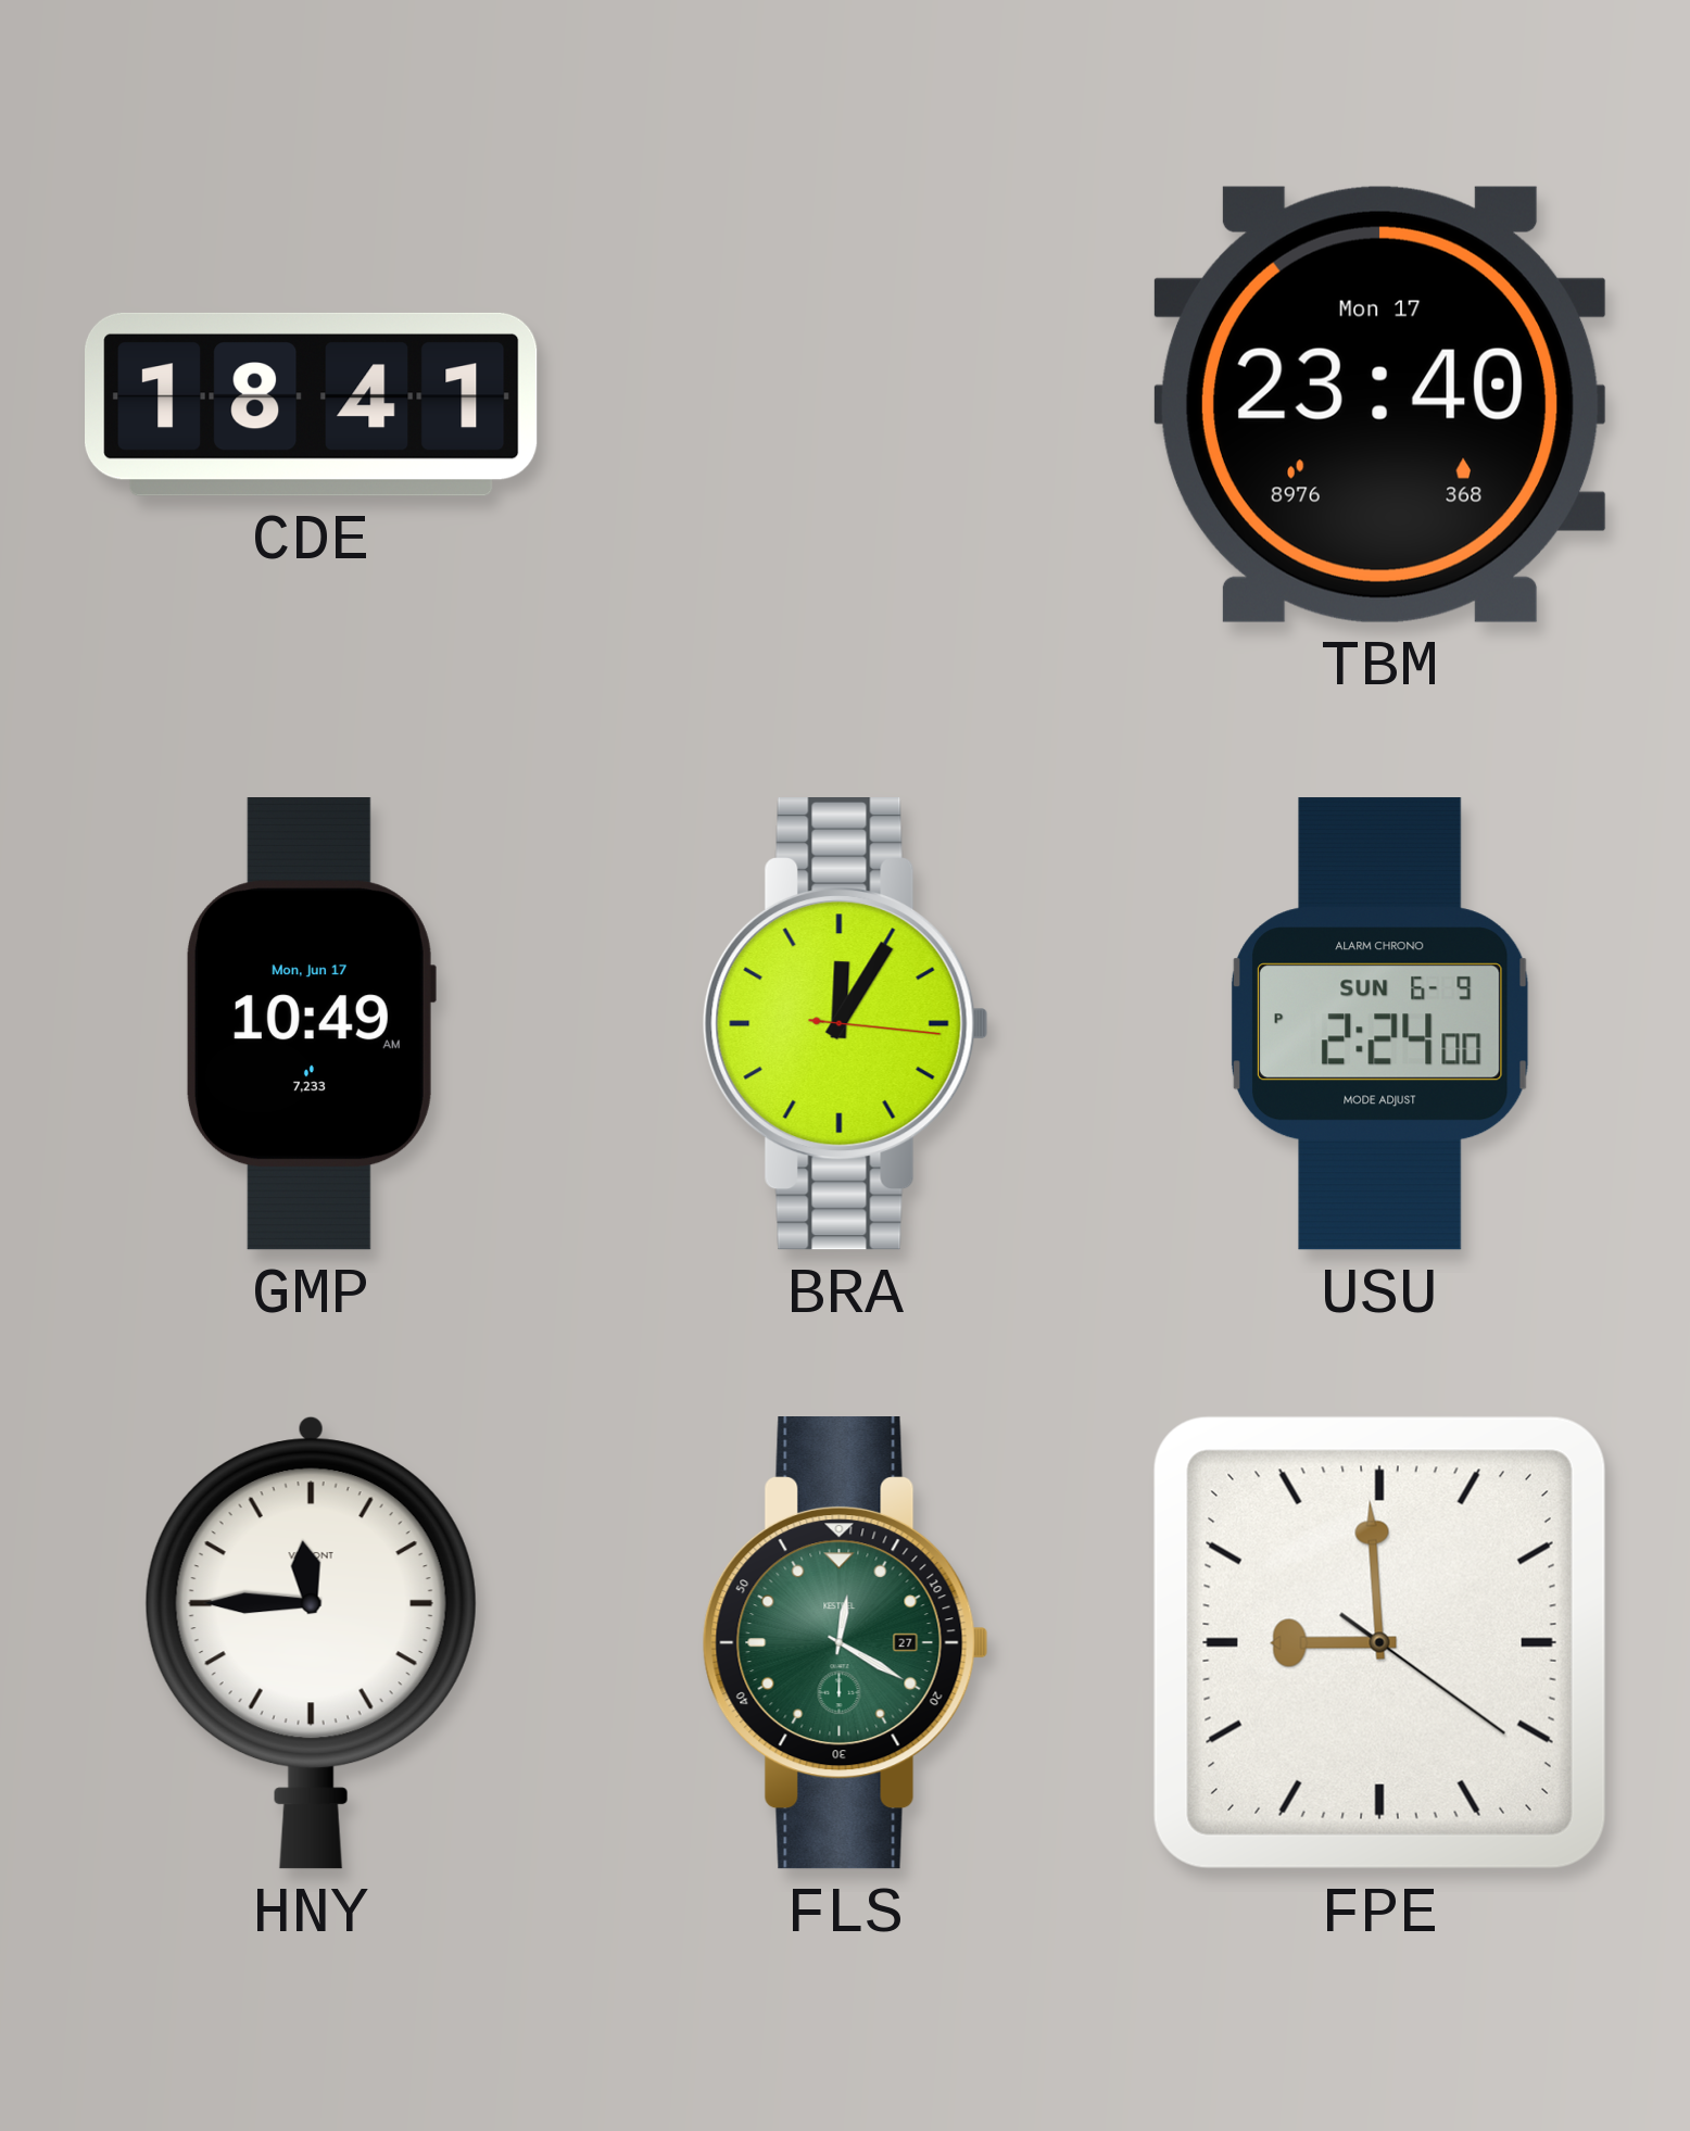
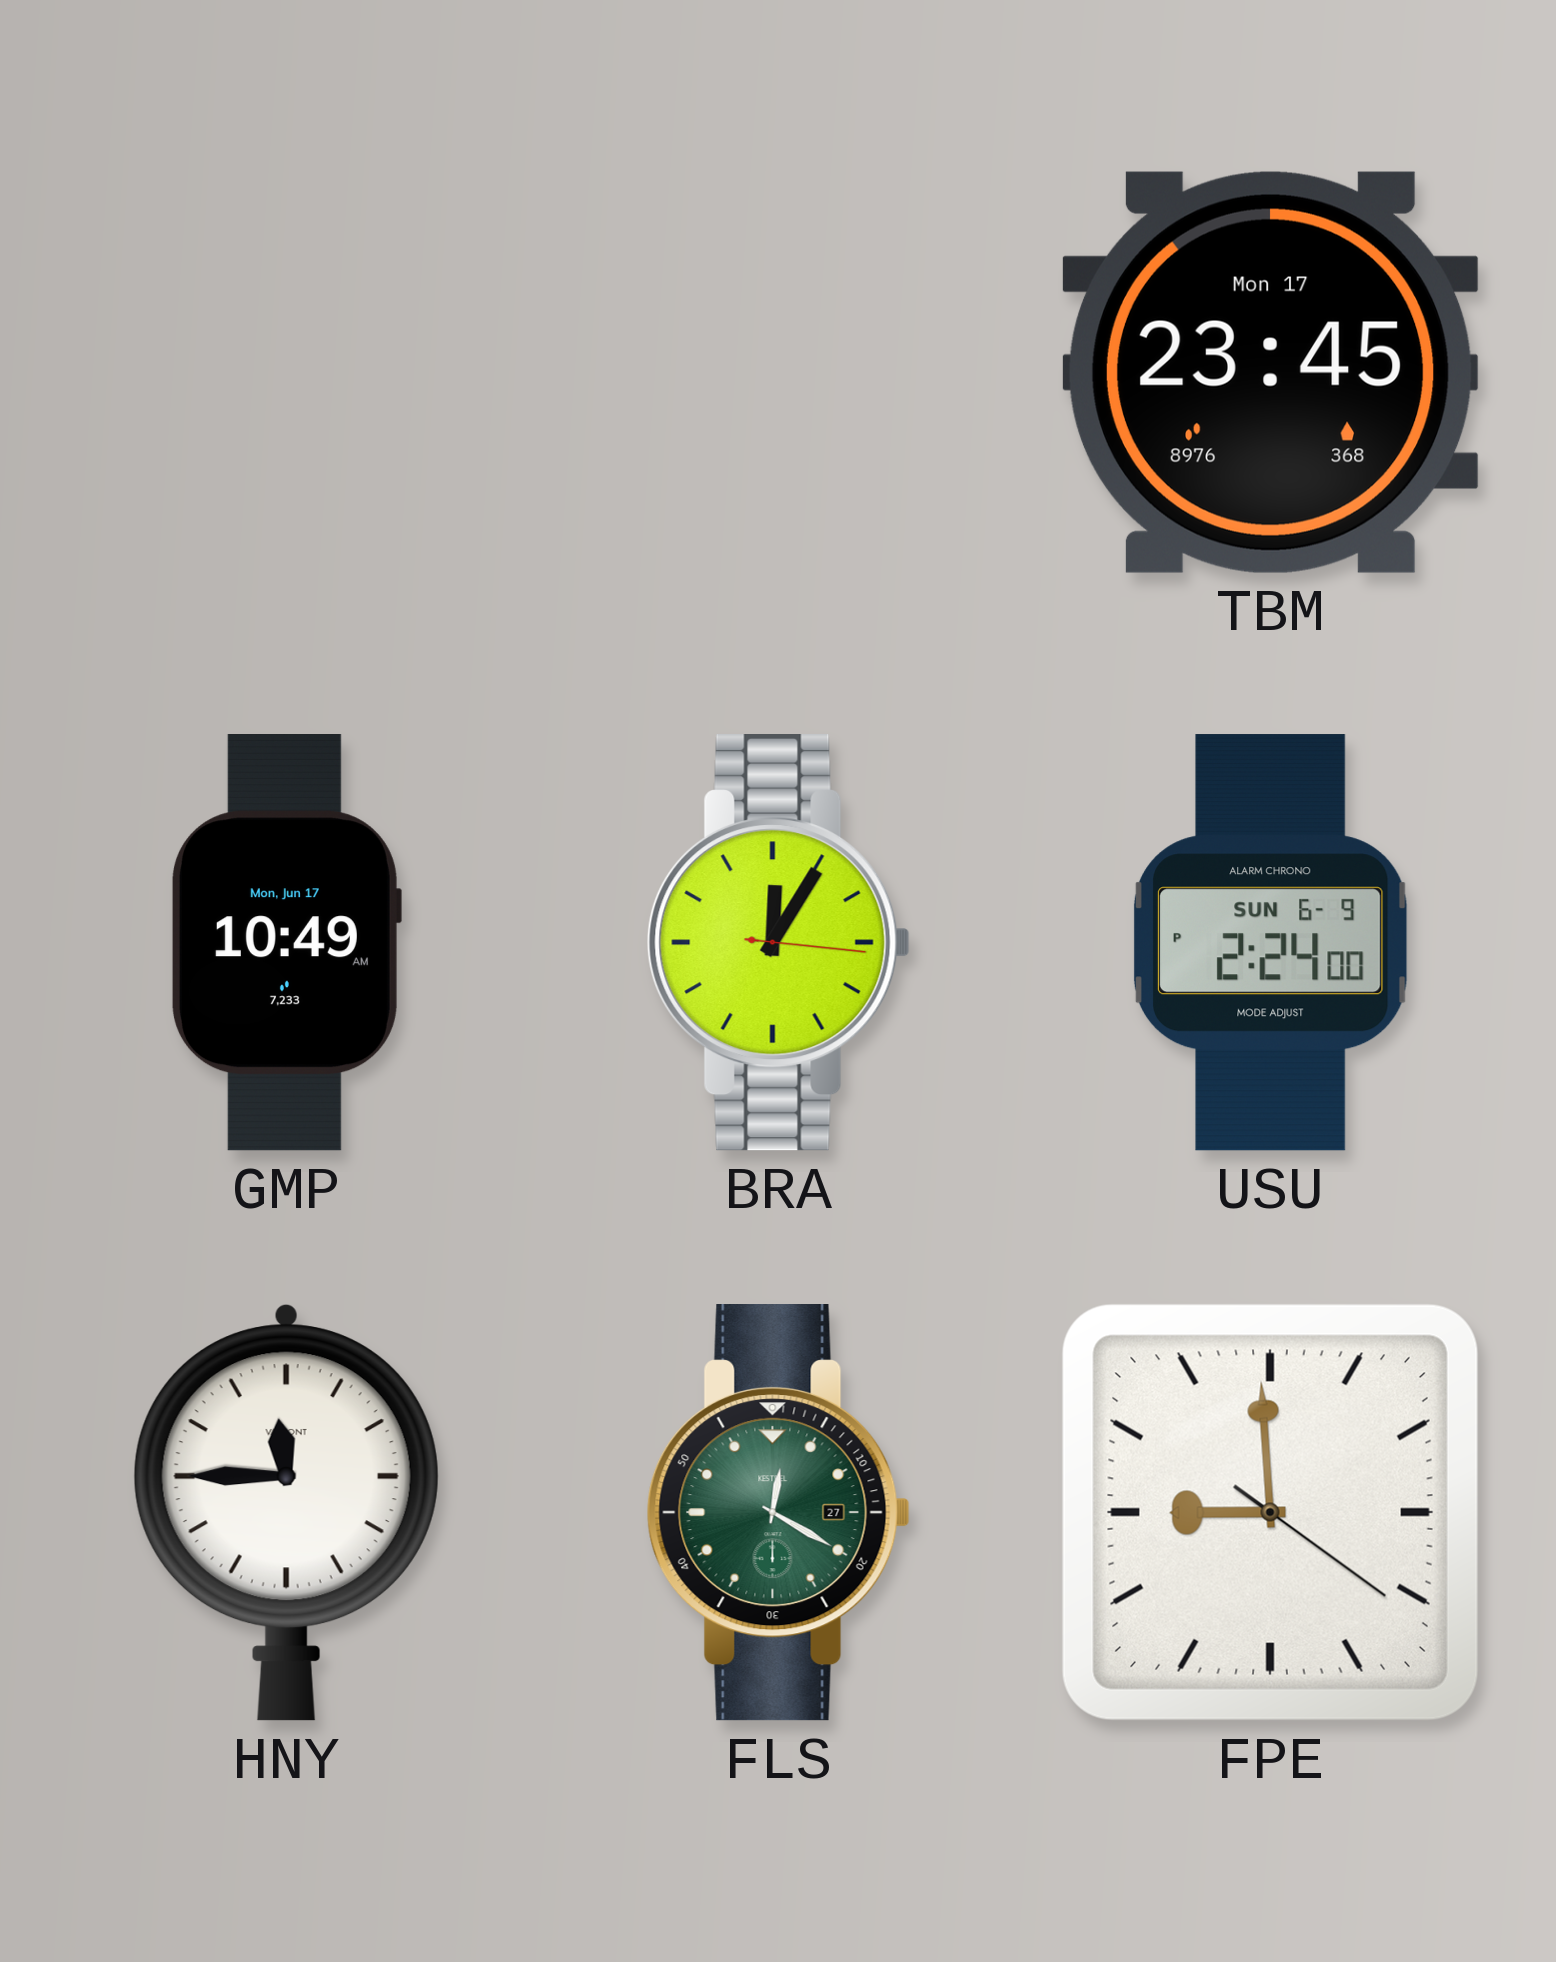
CDE: 18:41 -> none (312, 404)
TBM: 23:40 -> 23:45 (1270, 372)
